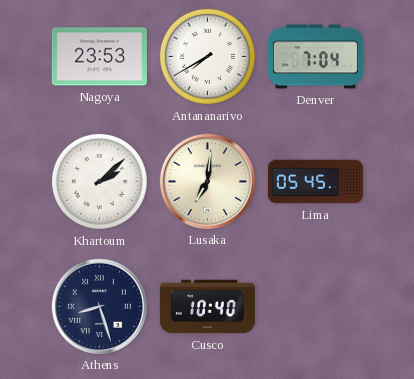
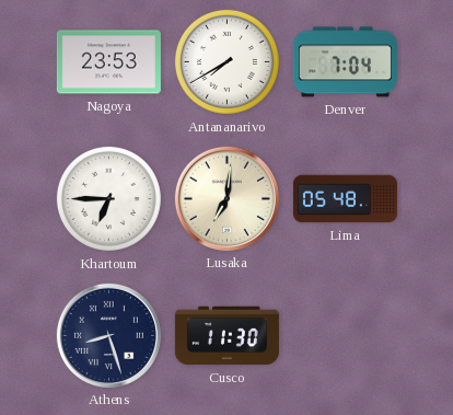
Khartoum: 2:08 -> 6:45 (108, 198)
Lima: 05:45 -> 05:48 (345, 199)
Cusco: 10:40 -> 11:30 (226, 336)
